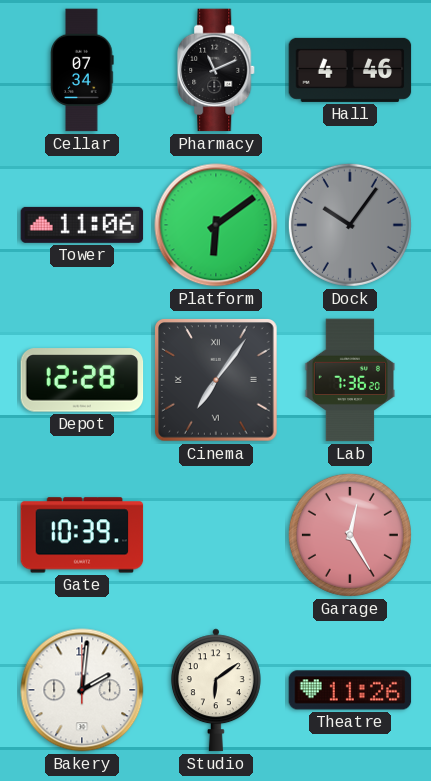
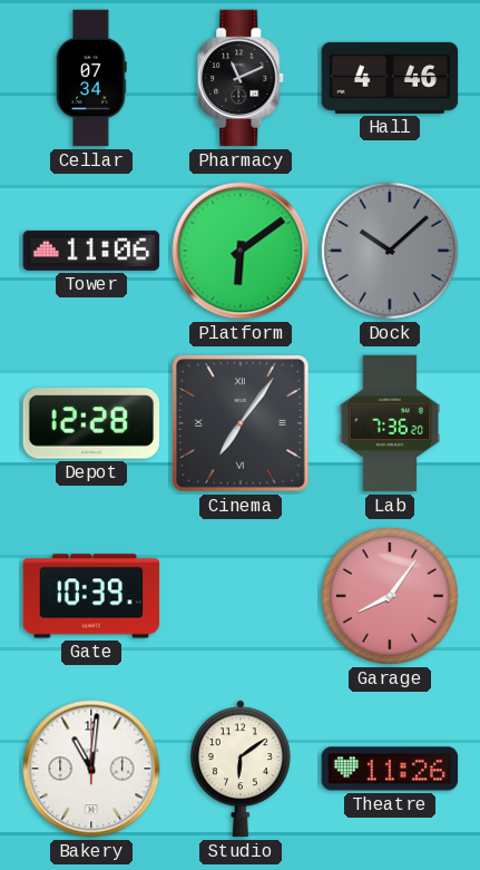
Dock: 10:06 -> 10:08 (390, 251)
Garage: 12:25 -> 8:06 (390, 596)
Bakery: 2:01 -> 11:01 (91, 769)
